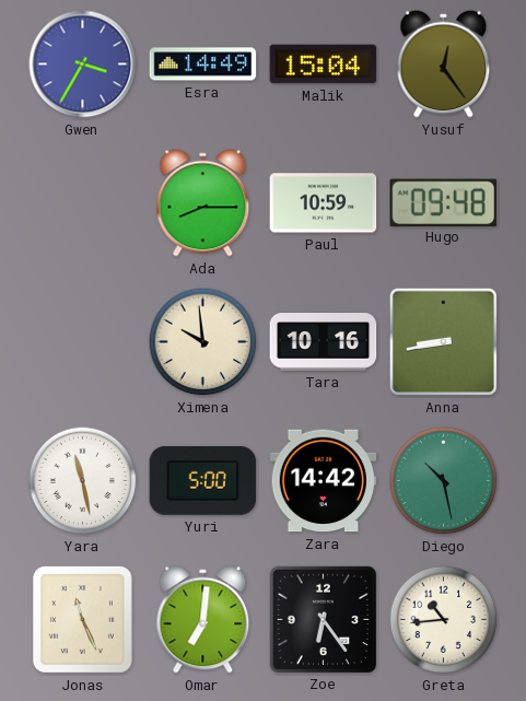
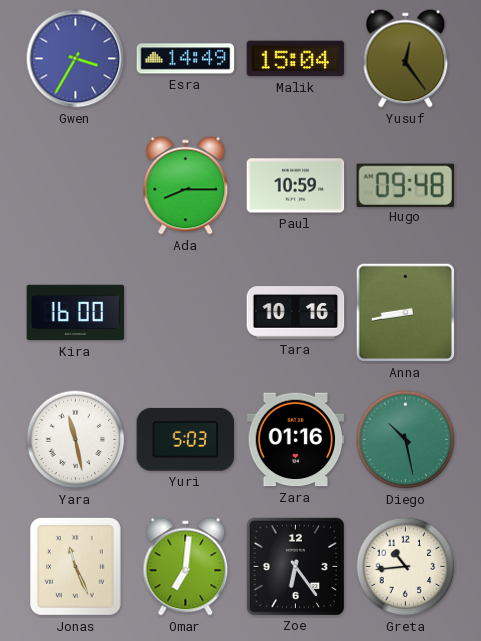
Kira: none -> 16:00 (76, 313)
Ximena: 9:59 -> none (203, 342)
Yuri: 5:00 -> 5:03 (186, 439)
Zara: 14:42 -> 01:16 (296, 440)
